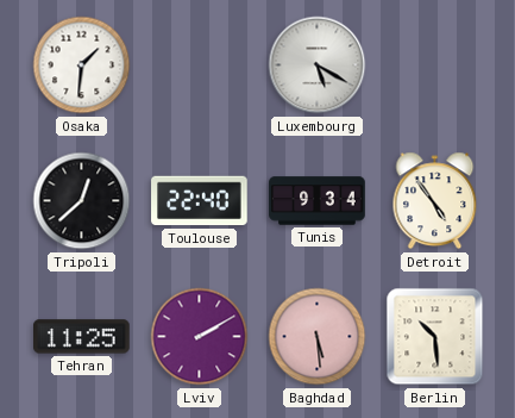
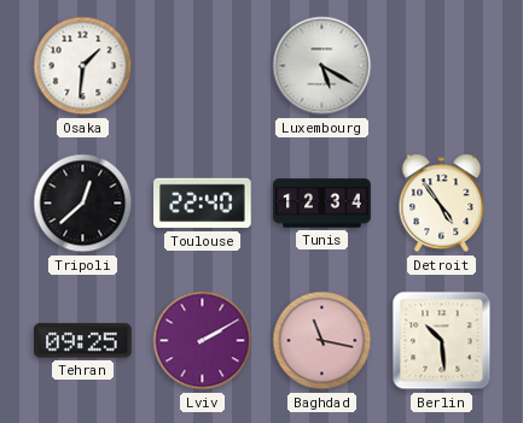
Tunis: 9:34 -> 12:34 (322, 204)
Tehran: 11:25 -> 09:25 (83, 341)
Baghdad: 5:29 -> 11:17 (322, 341)
